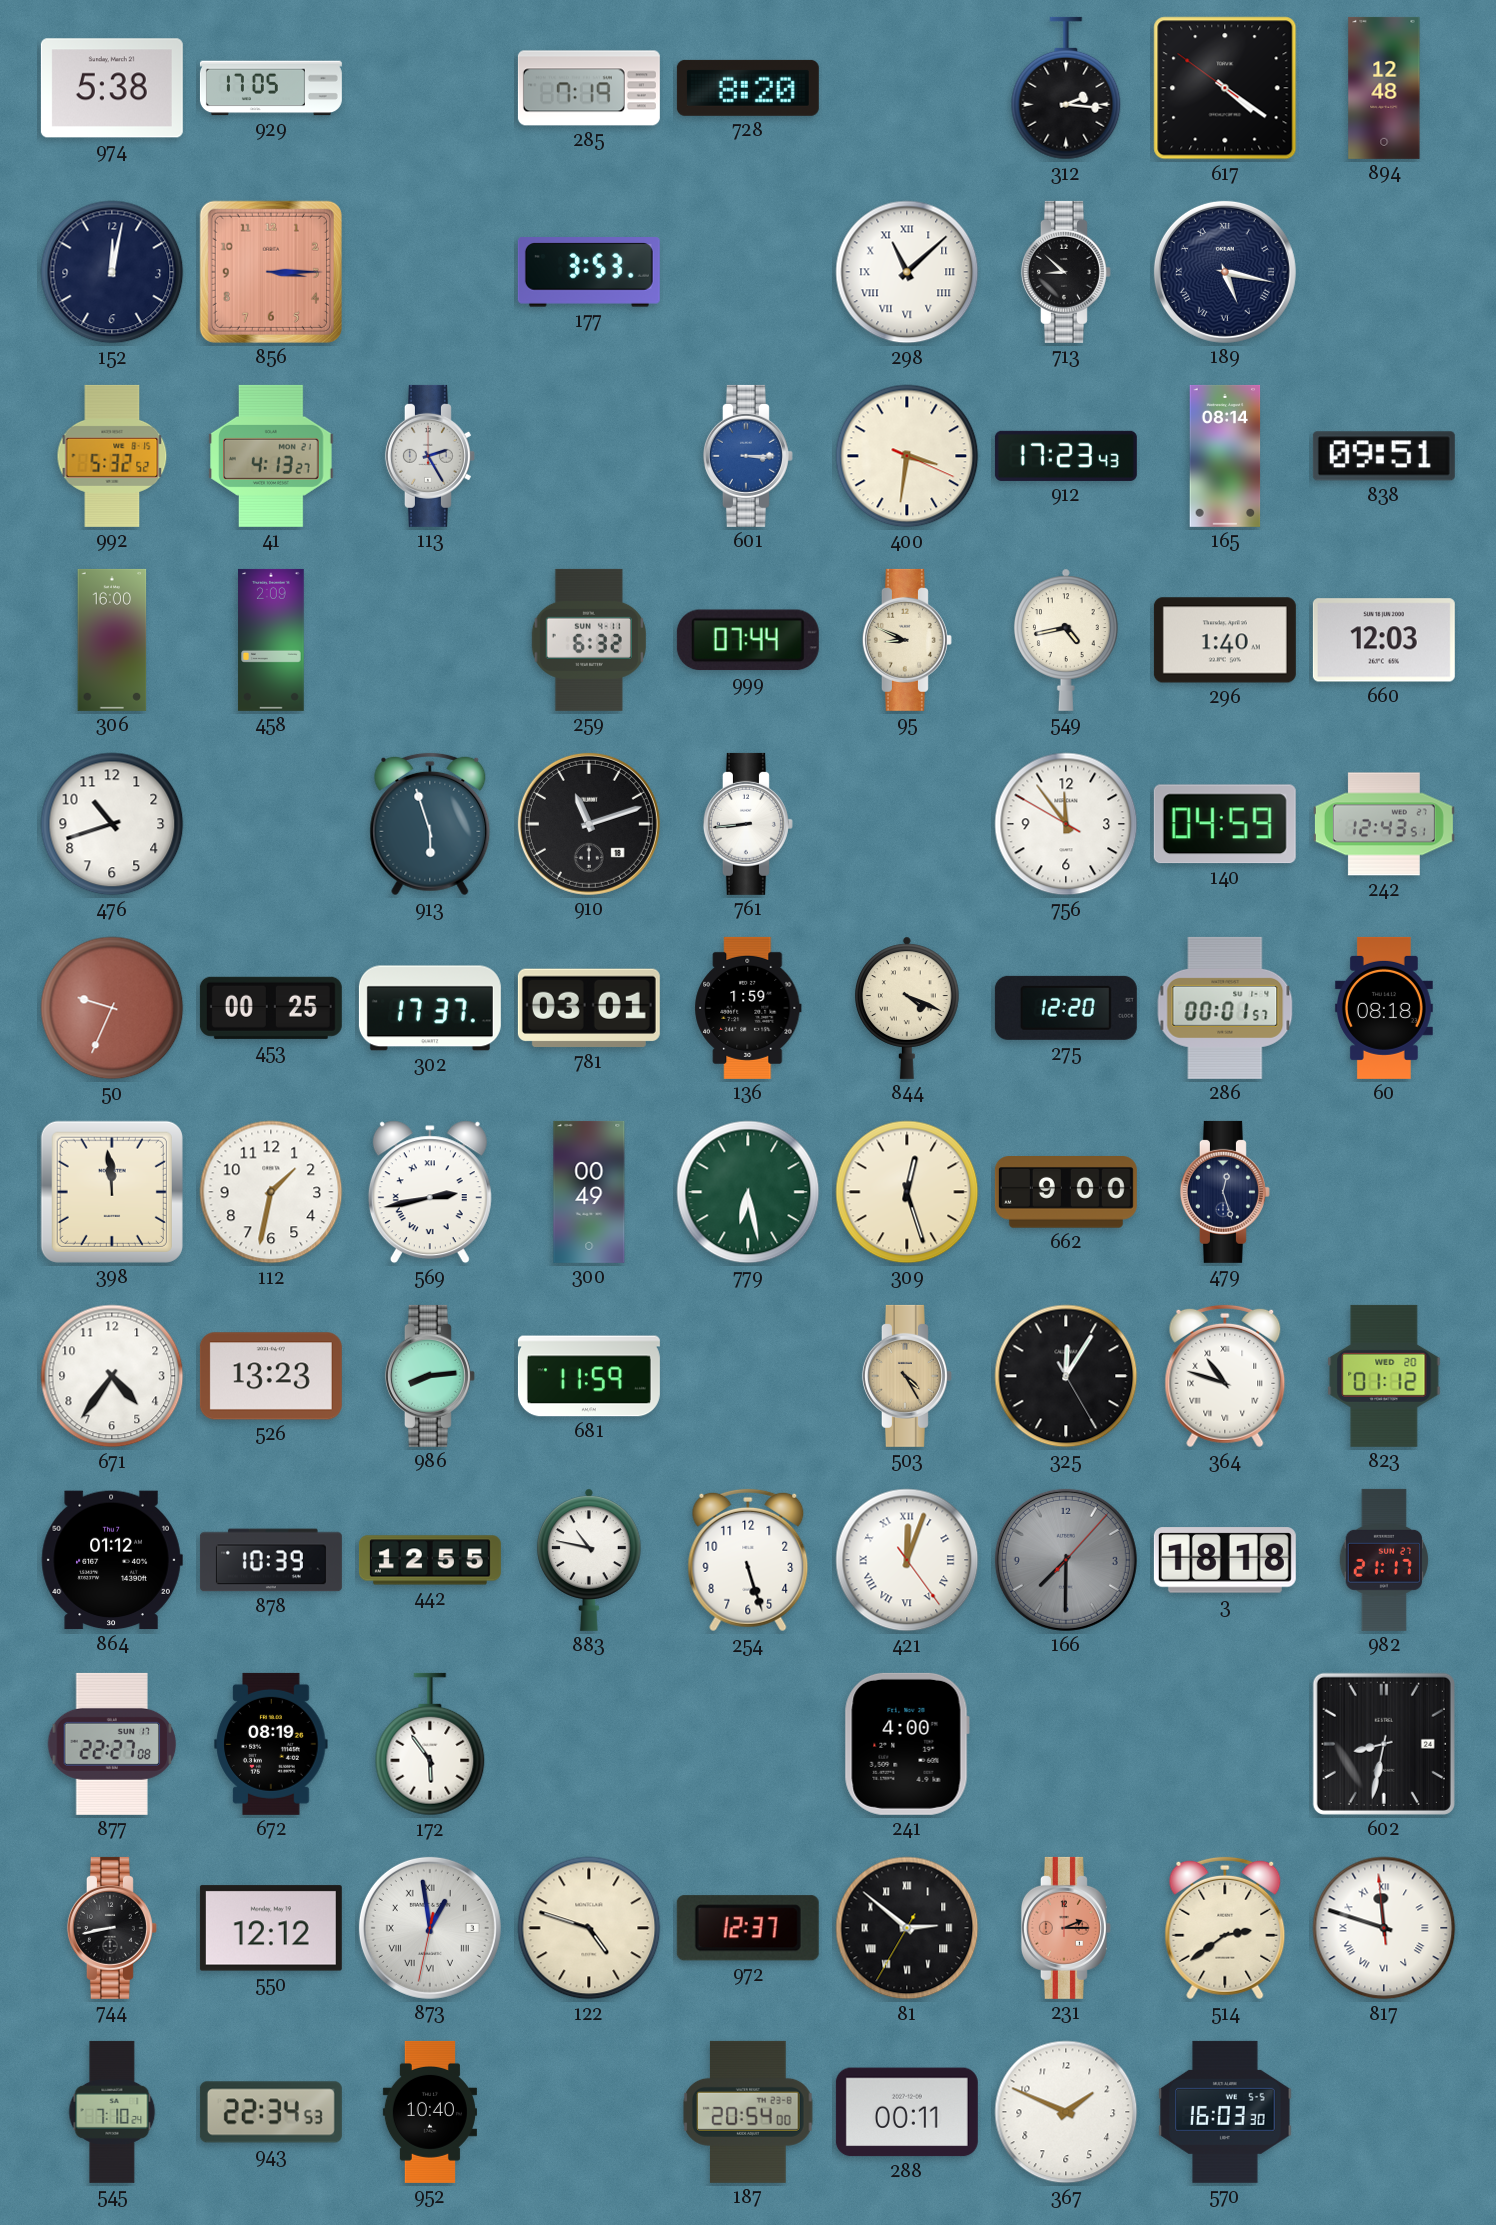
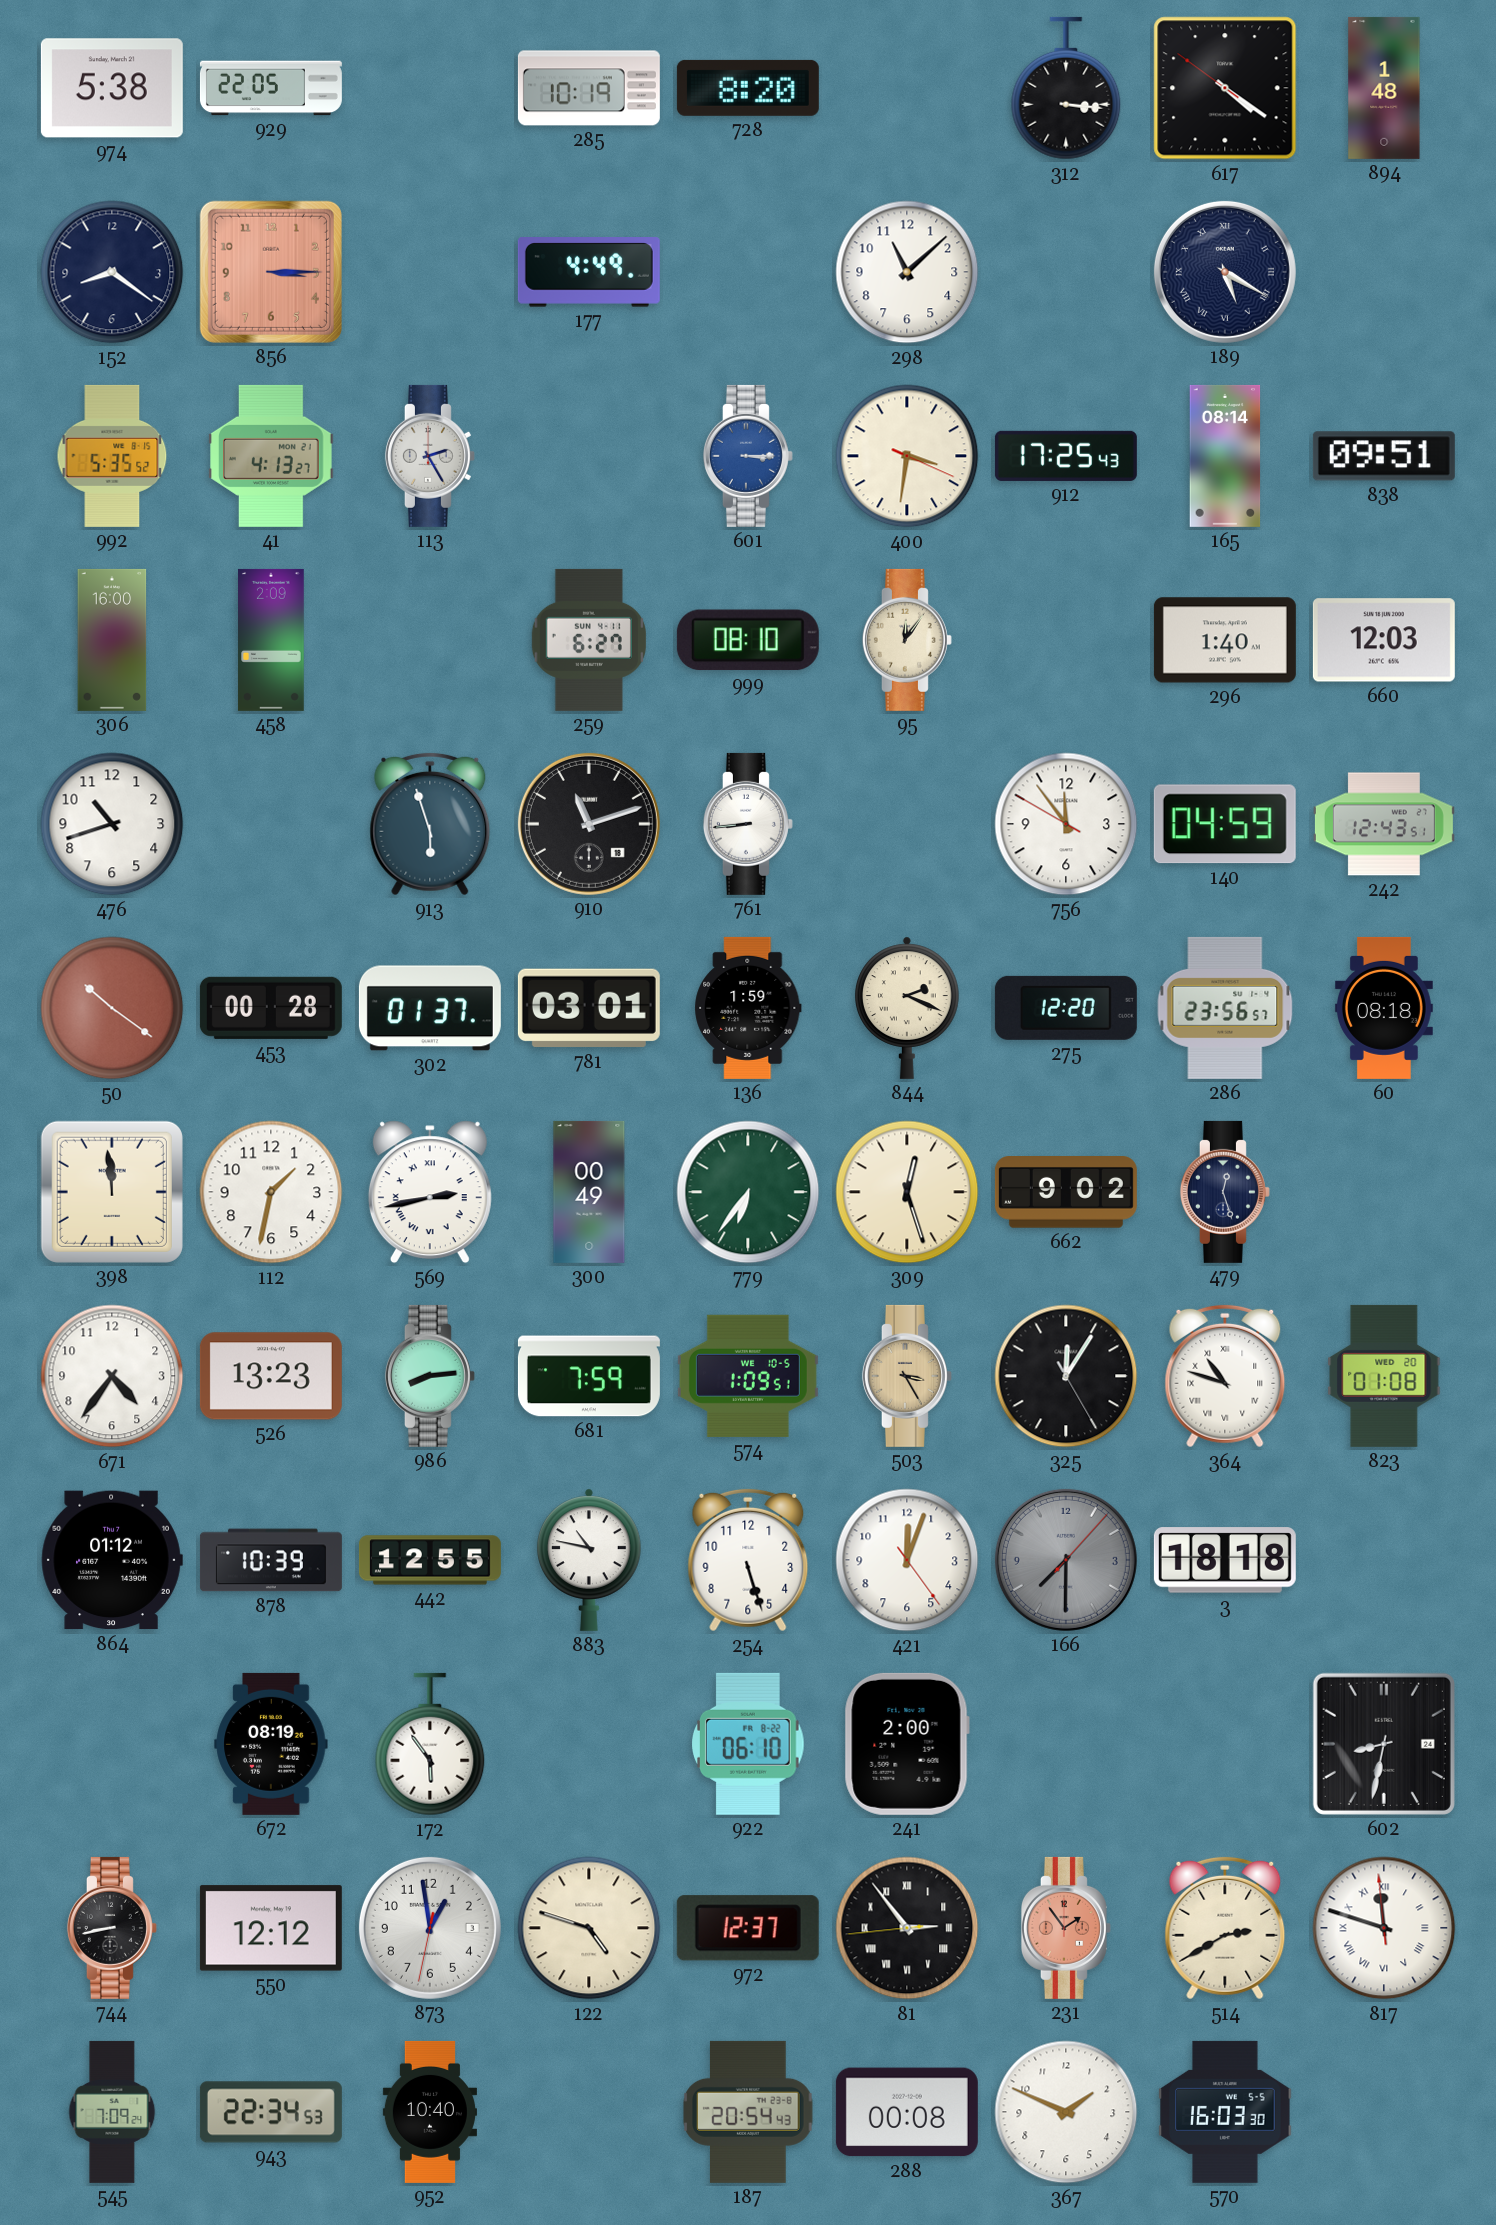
929: 17:05 -> 22:05 (271, 88)
285: 7:19 -> 10:19 (589, 88)
312: 2:16 -> 3:16 (1066, 88)
894: 12:48 -> 1:48 (1384, 88)
152: 12:02 -> 8:21 (112, 272)
177: 3:53 -> 4:49 (589, 272)
298 numerals: Roman -> Arabic (907, 272)
713: 8:52 -> none (1066, 272)
189: 5:17 -> 5:20 (1225, 272)
992: 5:32 -> 5:35 (112, 456)
912: 17:23 -> 17:25 (1066, 456)
259: 6:32 -> 6:27 (589, 640)
999: 07:44 -> 08:10 (748, 640)
95: 8:49 -> 12:06 (907, 640)
549: 4:43 -> none (1067, 640)
50: 9:34 -> 10:21 (112, 1008)
453: 00:25 -> 00:28 (271, 1008)
302: 17:37 -> 01:37 (430, 1008)
844: 4:19 -> 2:19 (908, 1008)
286: 00:01 -> 23:56 (1225, 1008)
779: 6:28 -> 6:36 (748, 1192)
662: 9:00 -> 9:02 (1066, 1193)
681: 11:59 -> 7:59 (589, 1376)
574: none -> 1:09 (748, 1376)
503: 4:25 -> 3:25 (907, 1376)
823: 01:12 -> 01:08 (1384, 1376)
421 numerals: Roman -> Arabic (907, 1560)
982: 21:17 -> none (1383, 1560)
877: 22:27 -> none (112, 1744)
922: none -> 06:10 (749, 1744)
241: 4:00 -> 2:00 (907, 1744)
873 numerals: Roman -> Arabic (430, 1928)
81: 2:51 -> 2:53 (907, 1928)
231: 2:15 -> 1:54 (1066, 1928)
514: 2:39 -> 2:40 (1225, 1928)
545: 7:10 -> 7:09 (112, 2112)
187: 20:54:00 -> 20:54:43 (748, 2112)
288: 00:11 -> 00:08 (907, 2112)
